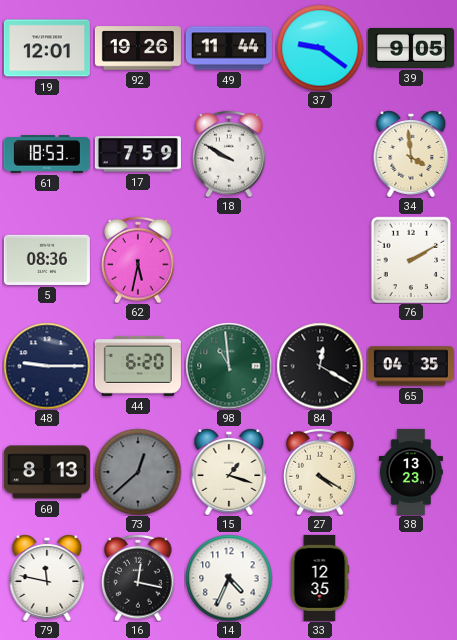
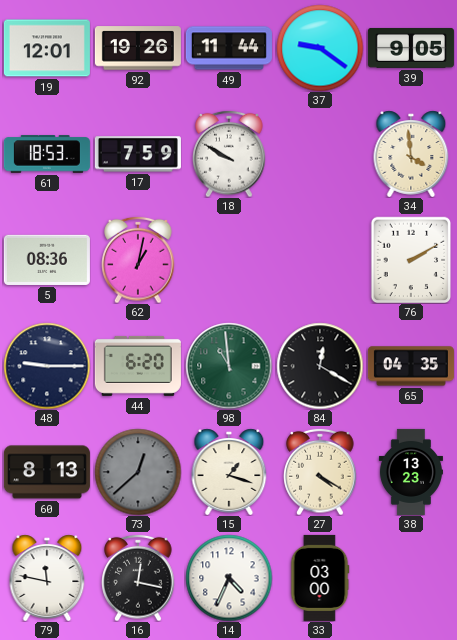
62: 5:32 -> 1:02 (138, 260)
33: 12:35 -> 03:00 (320, 578)
